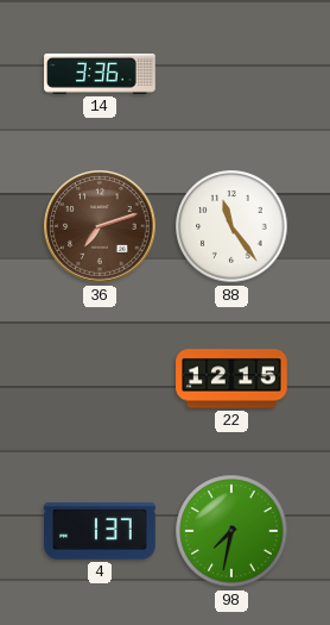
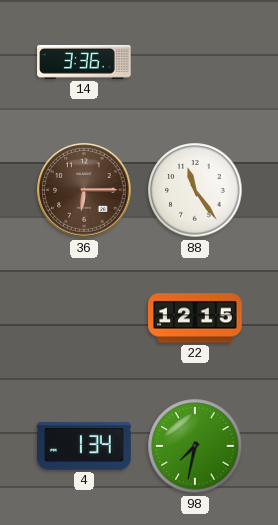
36: 7:12 -> 6:15 (84, 190)
4: 1:37 -> 1:34 (84, 446)
